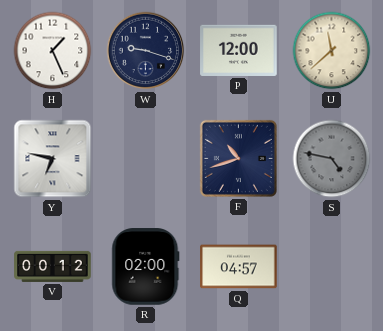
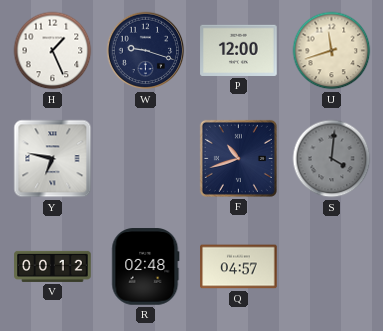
U: 11:38 -> 11:42 (332, 51)
S: 4:47 -> 4:01 (332, 159)
R: 02:00 -> 02:48 (146, 267)
